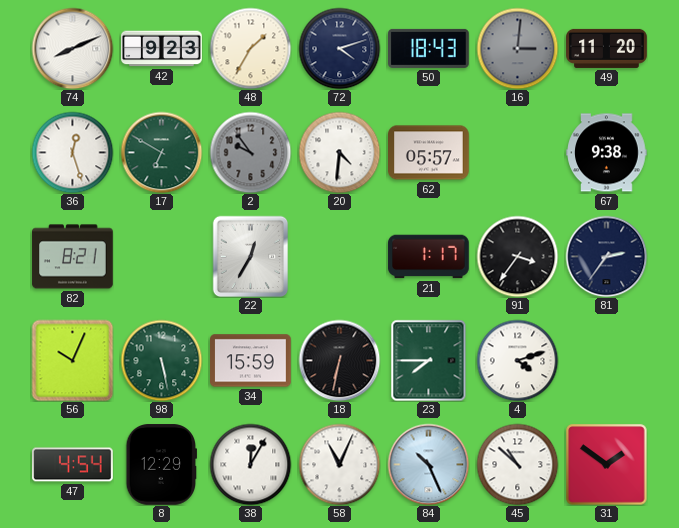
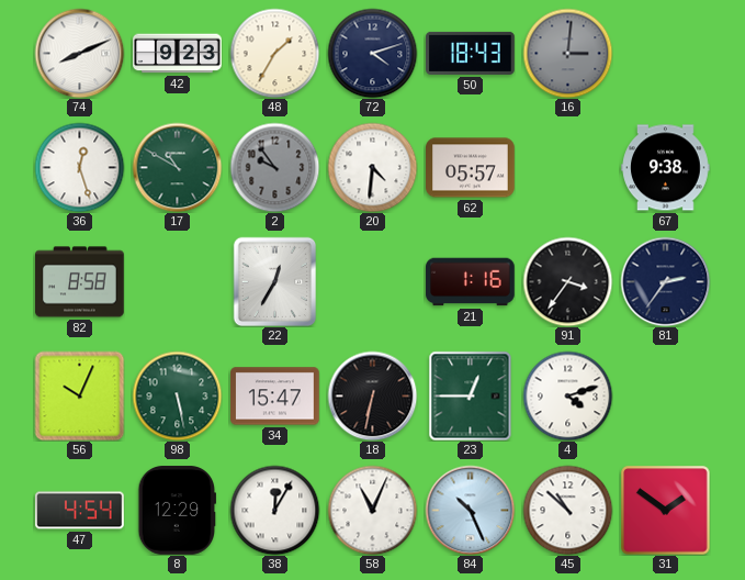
49: 11:20 -> none (607, 48)
17: 6:50 -> 10:50 (177, 167)
82: 8:21 -> 8:58 (80, 282)
21: 1:17 -> 1:16 (471, 282)
34: 15:59 -> 15:47 (275, 397)
23: 7:45 -> 12:45 (471, 395)
